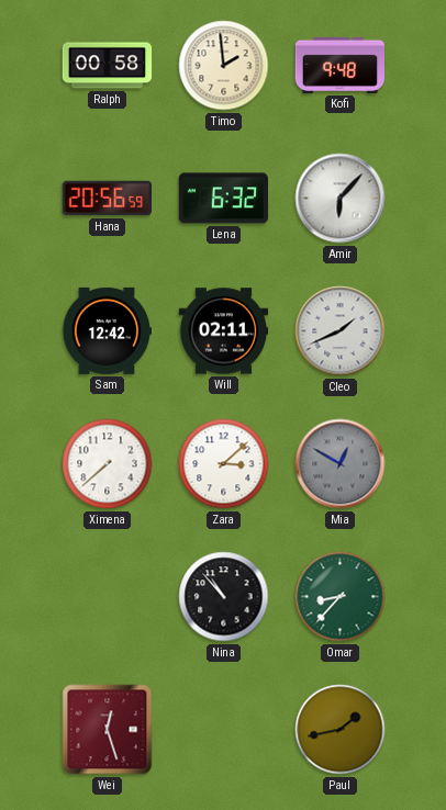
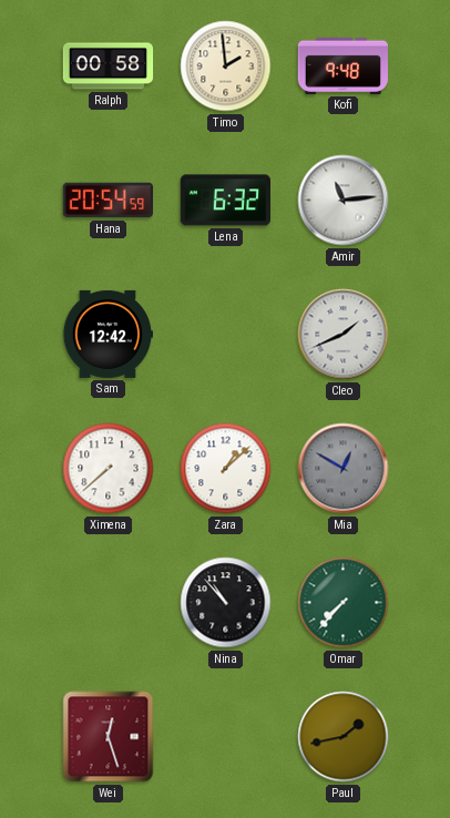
Hana: 20:56 -> 20:54 (108, 201)
Amir: 6:07 -> 11:14 (344, 201)
Will: 02:11 -> none (224, 331)
Zara: 3:08 -> 1:08 (226, 469)
Omar: 8:37 -> 7:37 (344, 603)
